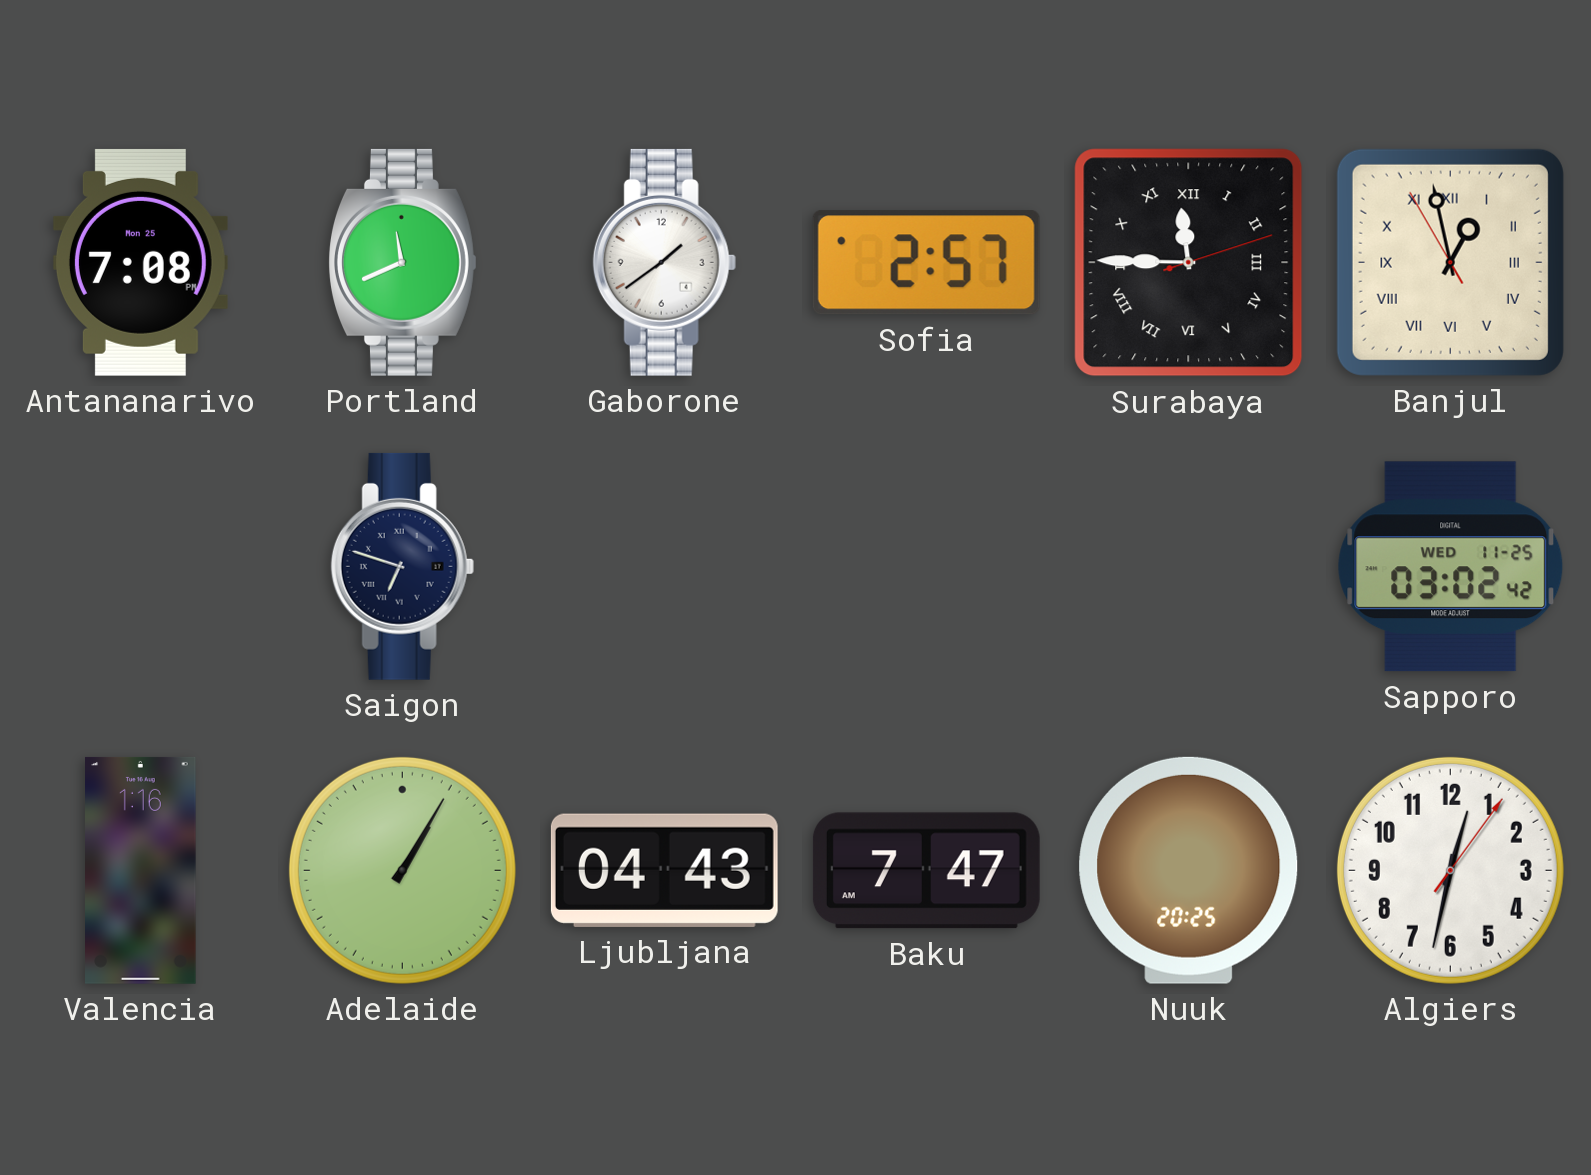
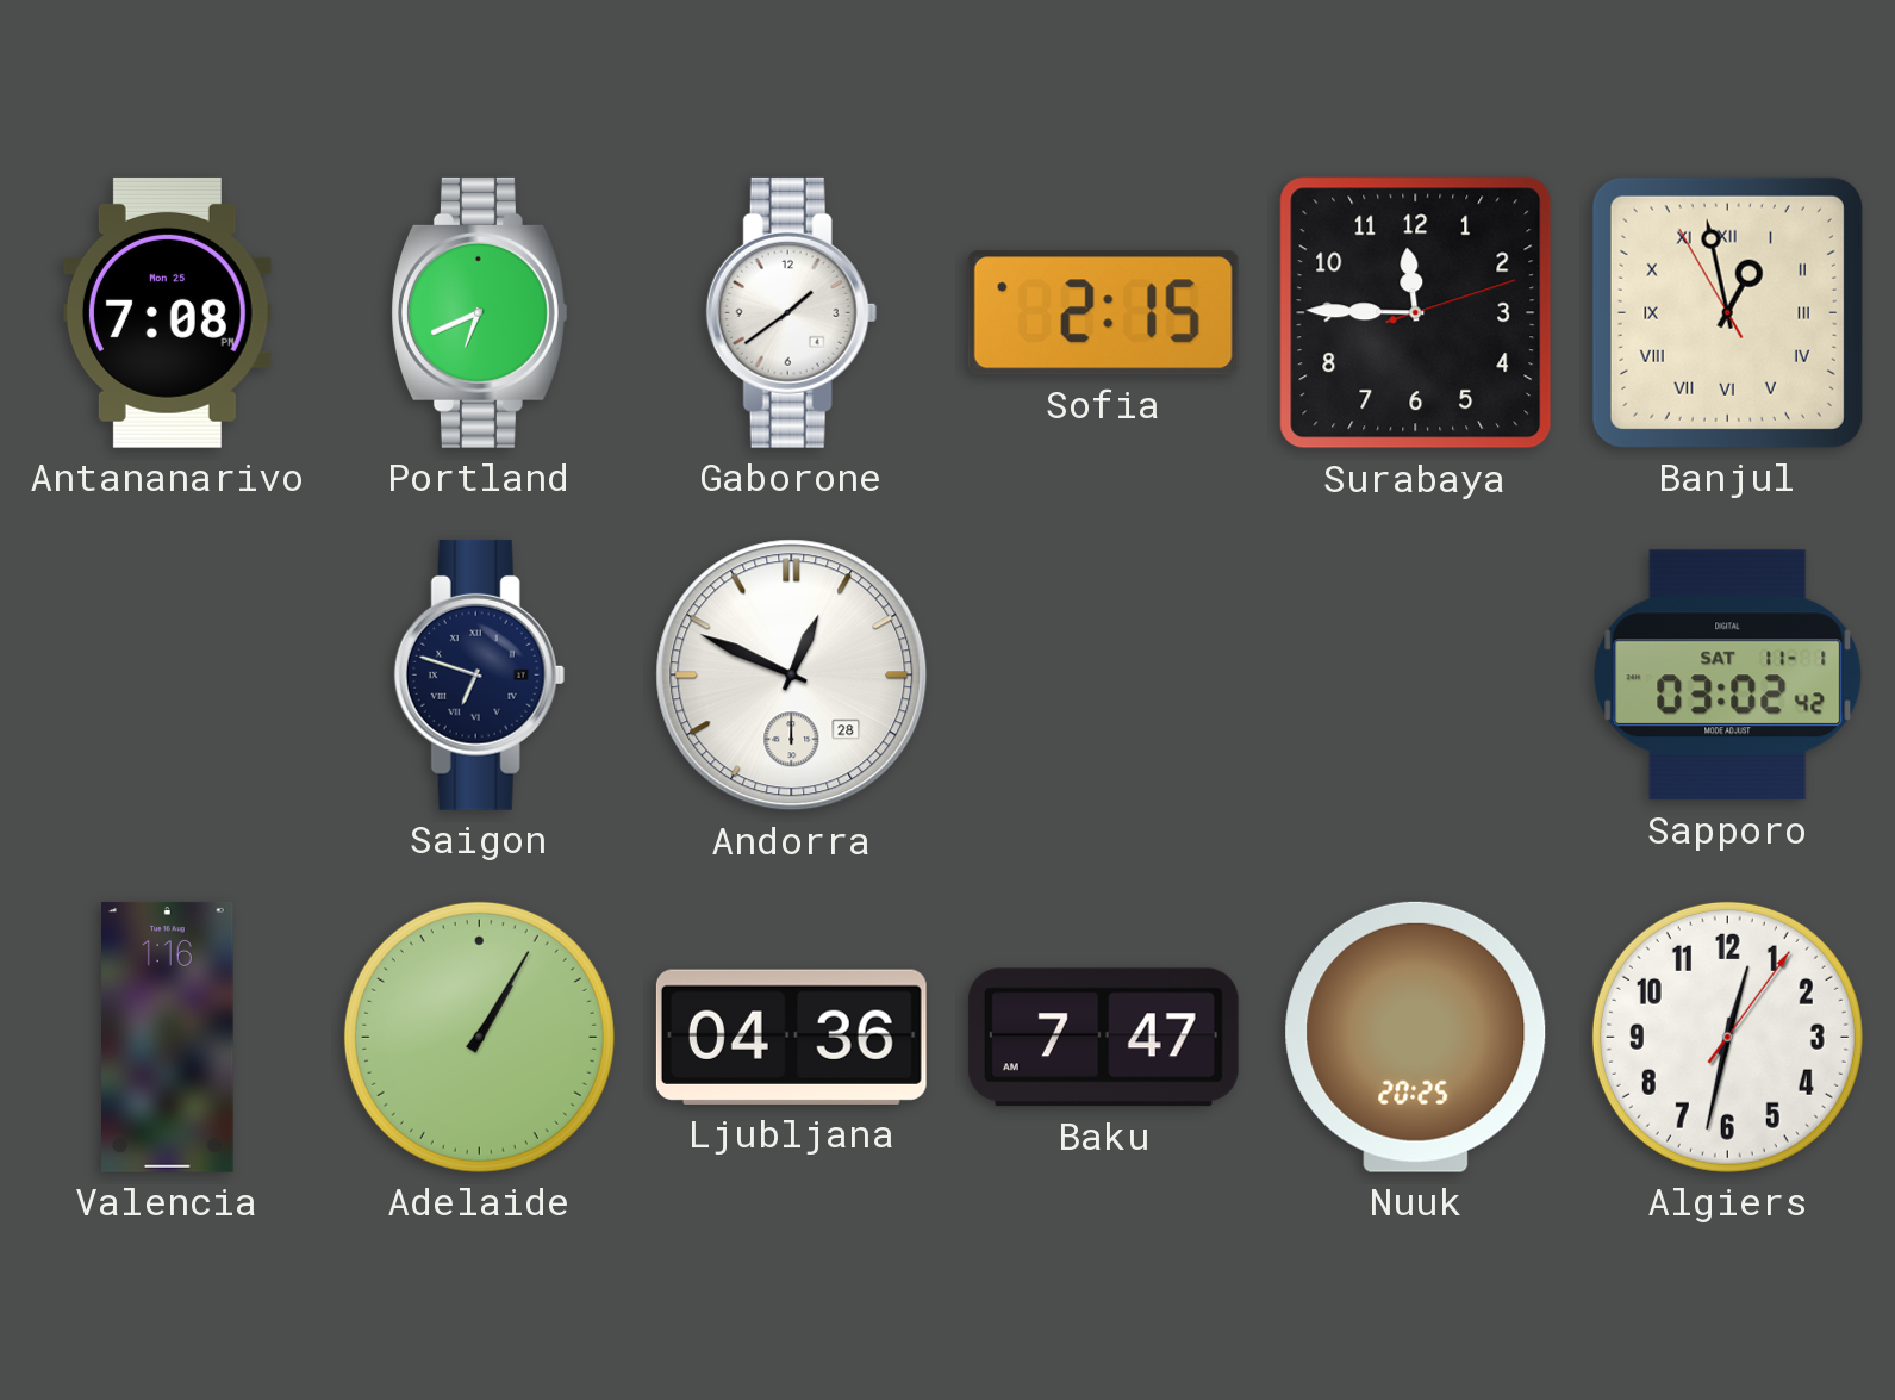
Portland: 11:41 -> 6:41 (479, 312)
Sofia: 2:57 -> 2:15 (1103, 313)
Surabaya numerals: Roman -> Arabic (1416, 313)
Andorra: none -> 12:49 (792, 676)
Sapporo date: WED 11-25 -> SAT 11-1 (1728, 676)
Ljubljana: 04:43 -> 04:36 (791, 1037)
